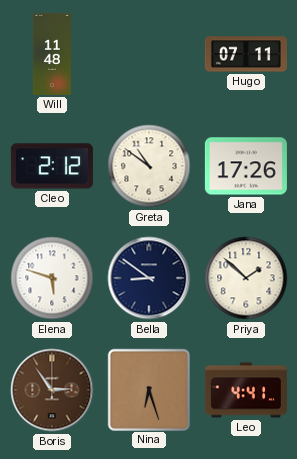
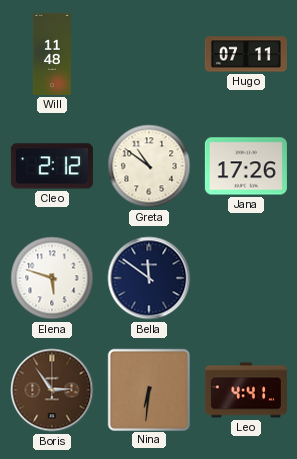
Bella: 8:51 -> 11:51 (149, 278)
Priya: 1:52 -> none (246, 278)
Nina: 6:27 -> 6:31 (148, 389)
